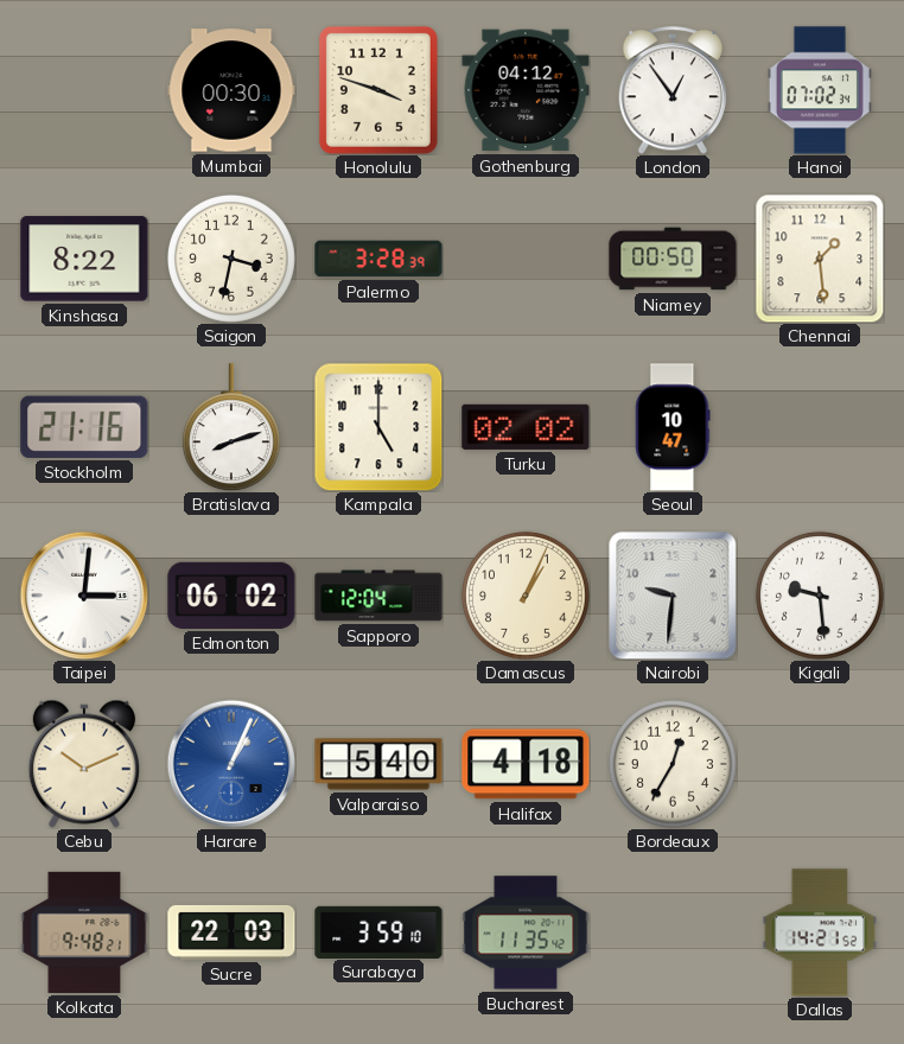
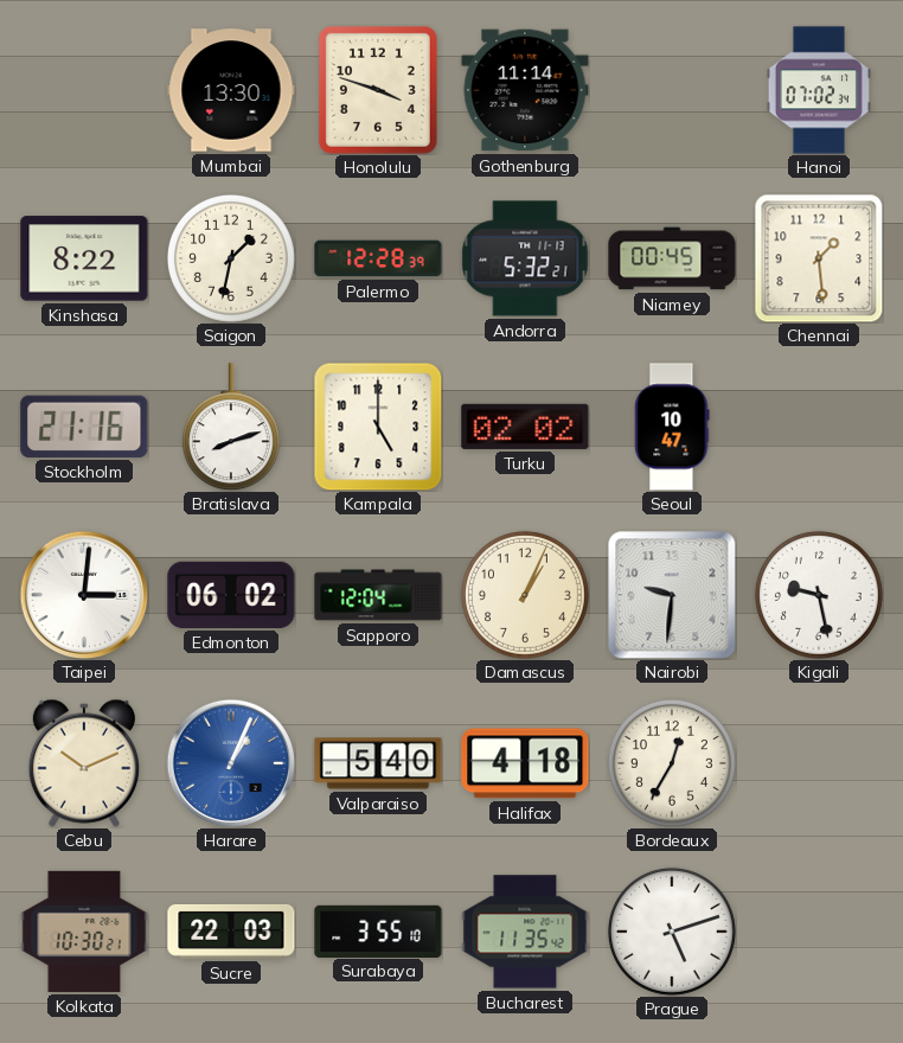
Mumbai: 00:30 -> 13:30 (231, 90)
Gothenburg: 04:12 -> 11:14 (525, 90)
London: 12:54 -> none (673, 90)
Saigon: 3:32 -> 1:32 (231, 258)
Palermo: 3:28 -> 12:28 (378, 258)
Andorra: none -> 5:32 (525, 258)
Niamey: 00:50 -> 00:45 (672, 258)
Kigali: 9:29 -> 9:28 (819, 595)
Kolkata: 9:48 -> 10:30 (84, 932)
Surabaya: 3:59 -> 3:55 (378, 930)
Prague: none -> 5:12 (672, 932)
Dallas: 14:21 -> none (820, 932)
